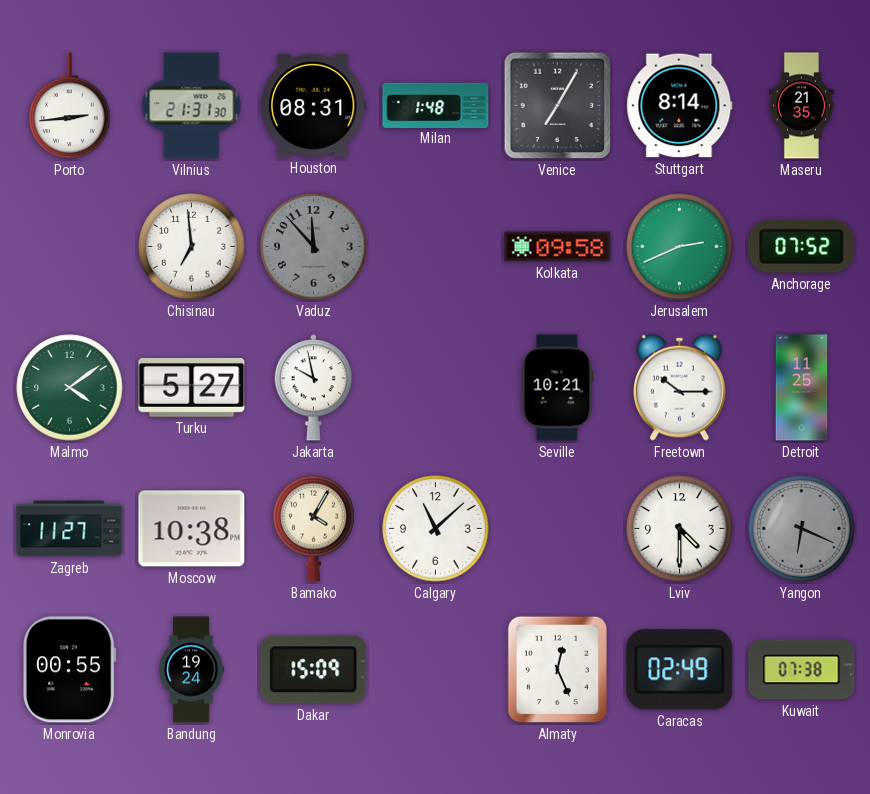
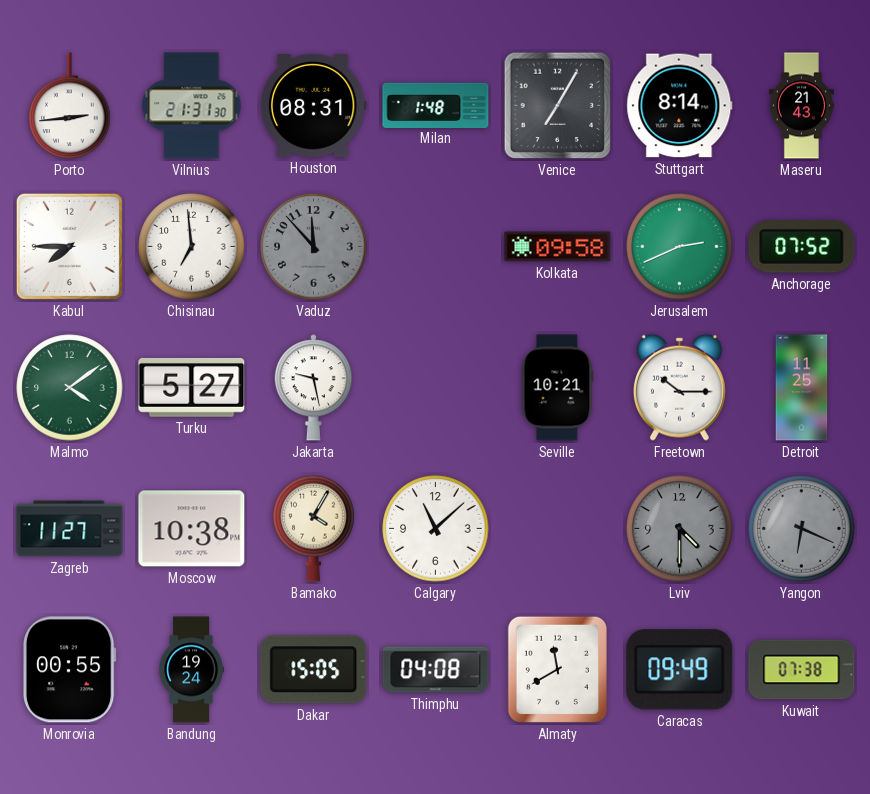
Maseru: 21:35 -> 21:43 (801, 106)
Kabul: none -> 7:45 (69, 246)
Jakarta: 9:58 -> 9:28 (313, 388)
Lviv dial: white -> grey (680, 529)
Dakar: 15:09 -> 15:05 (314, 670)
Thimphu: none -> 04:08 (436, 670)
Almaty: 12:26 -> 11:40 (557, 669)
Caracas: 02:49 -> 09:49 (680, 670)
